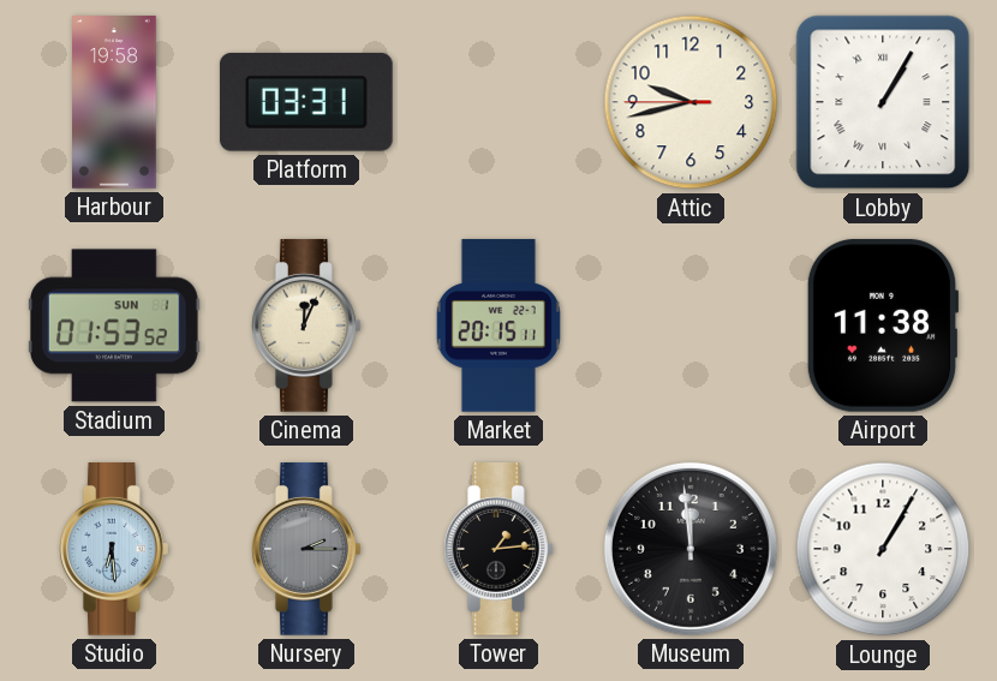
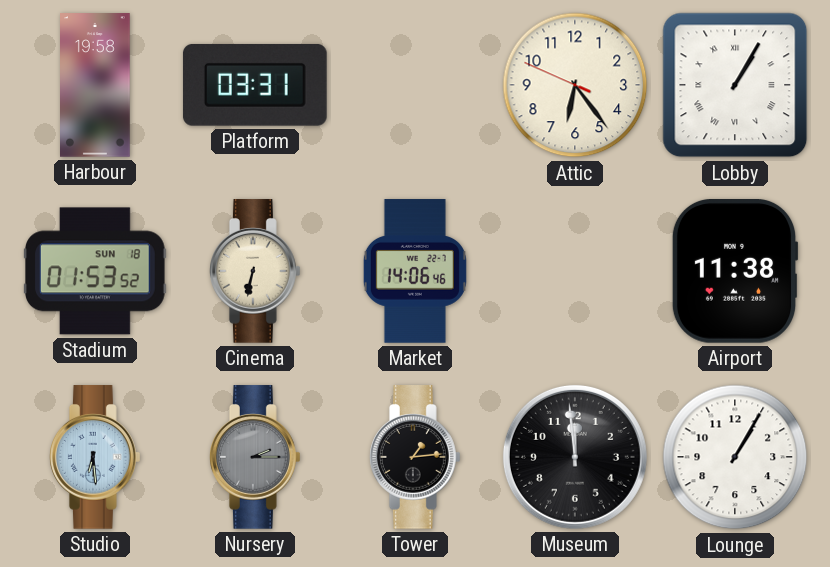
Attic: 9:42 -> 6:23 (575, 85)
Stadium date: SUN 1 -> SUN 18 (96, 271)
Cinema: 12:04 -> 6:32 (256, 271)
Market: 20:15 -> 14:06 (415, 271)
